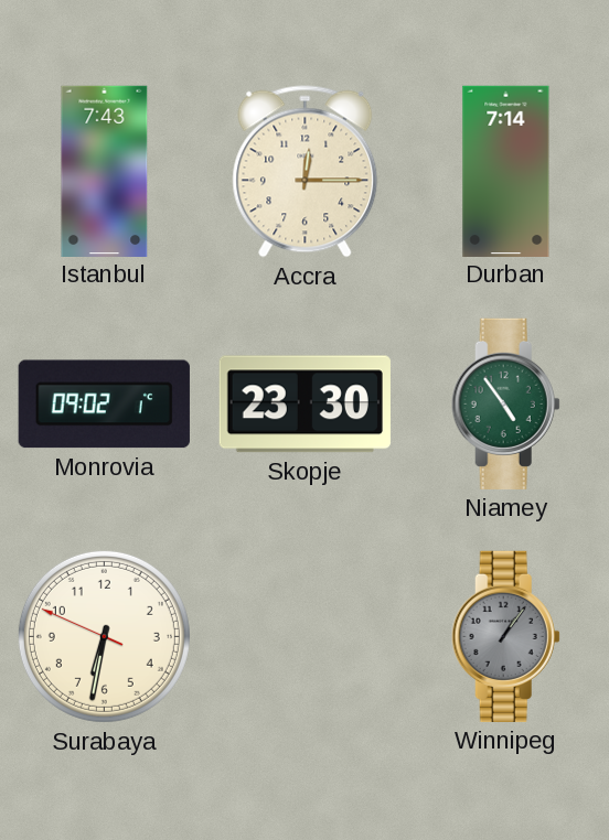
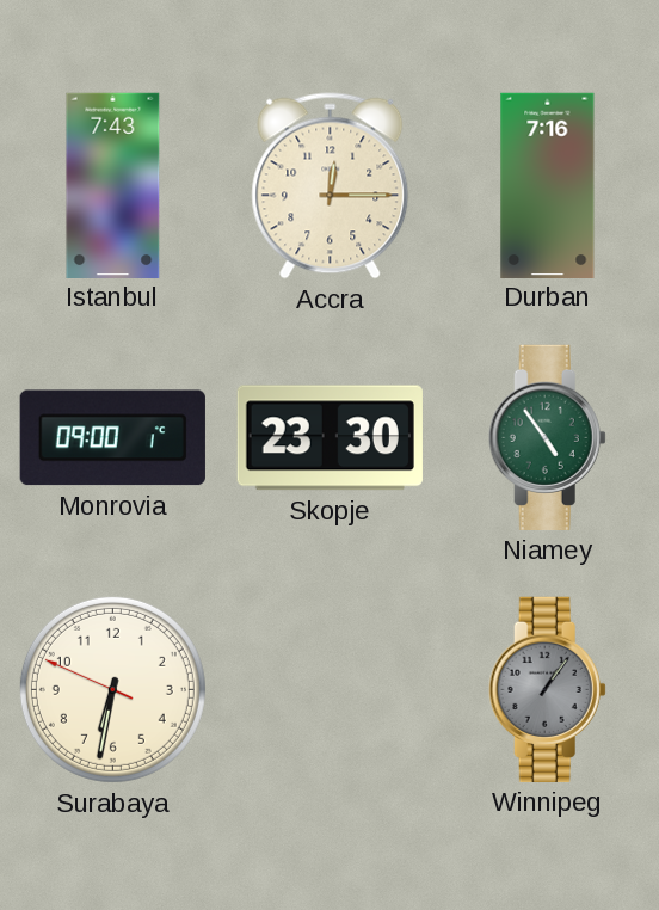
Durban: 7:14 -> 7:16 (548, 185)
Monrovia: 09:02 -> 09:00 (112, 438)
